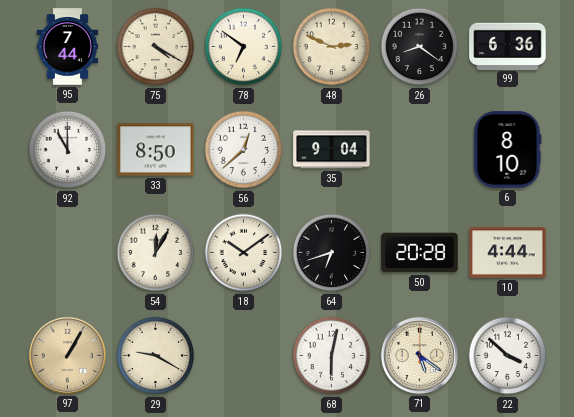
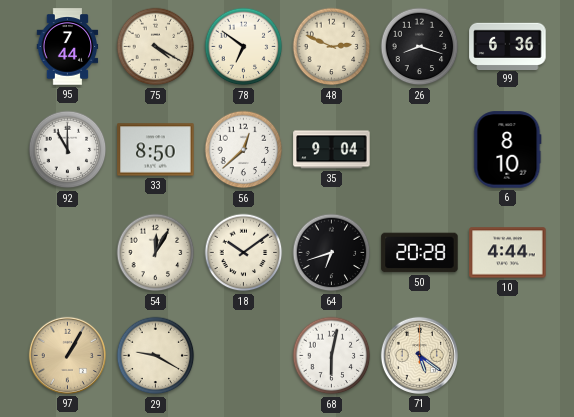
26: 8:21 -> 8:18 (420, 47)
22: 3:52 -> none (508, 356)
